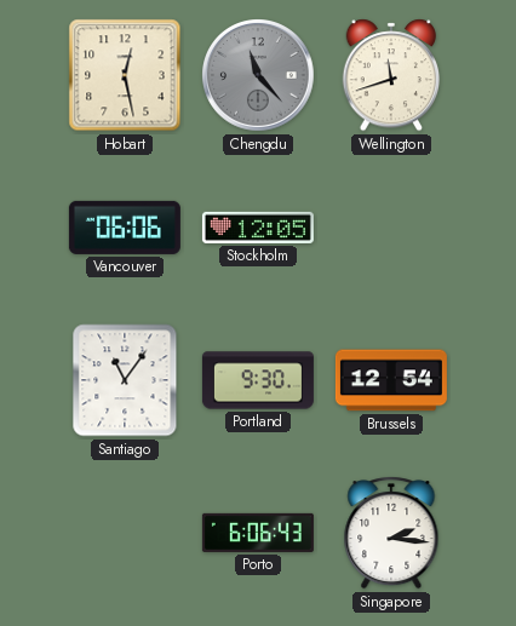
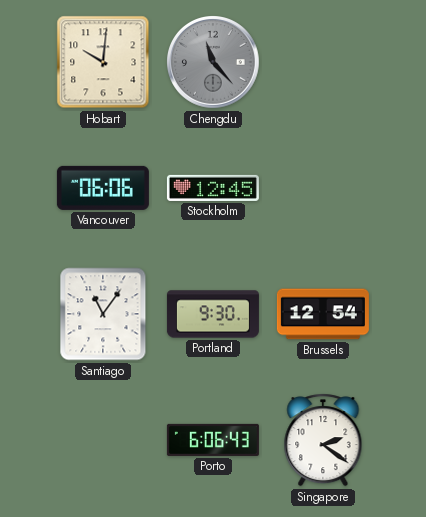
Hobart: 12:28 -> 10:01 (103, 62)
Wellington: 11:42 -> none (391, 75)
Stockholm: 12:05 -> 12:45 (213, 188)
Singapore: 2:16 -> 2:21 (323, 440)
